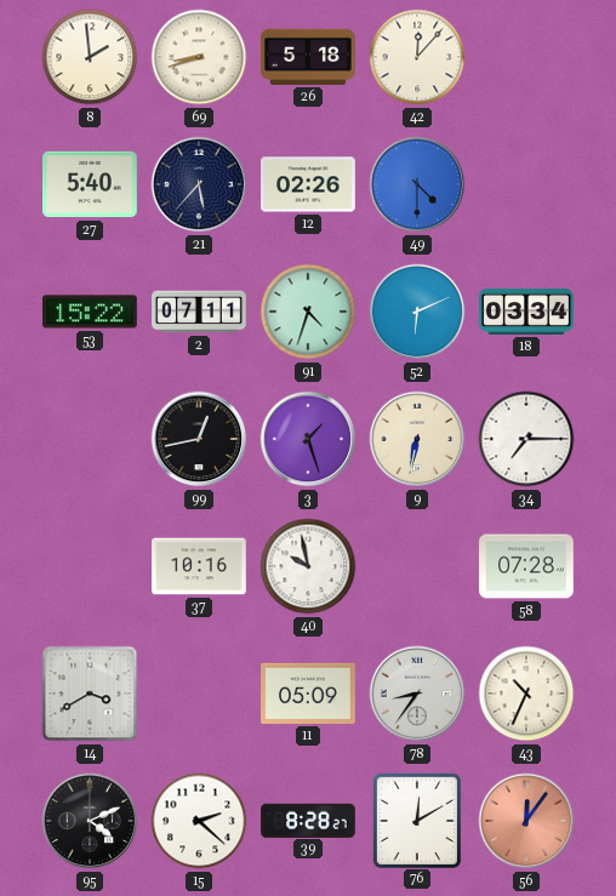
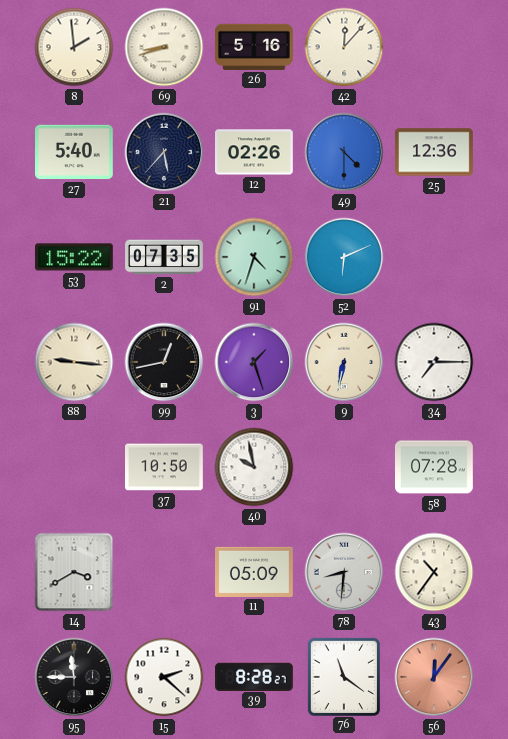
26: 5:18 -> 5:16 (255, 47)
25: none -> 12:36 (435, 152)
2: 07:11 -> 07:35 (164, 257)
18: 03:34 -> none (526, 312)
88: none -> 9:16 (74, 362)
37: 10:16 -> 10:50 (165, 467)
78: 8:36 -> 8:31 (344, 572)
43: 10:34 -> 10:36 (434, 572)
95: 4:11 -> 11:45 (74, 677)
76: 12:10 -> 11:21 (343, 676)
